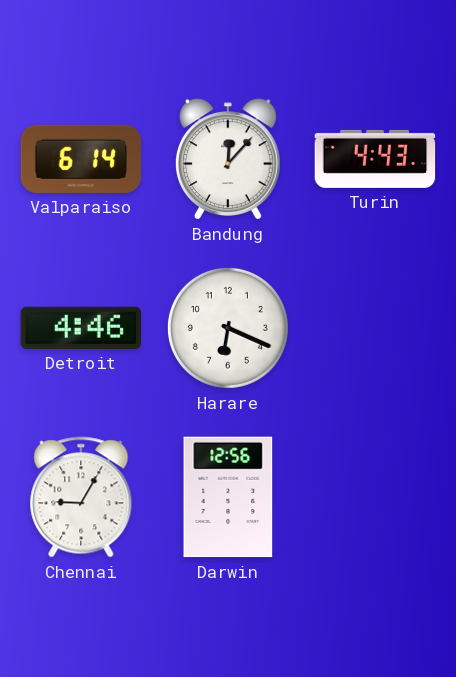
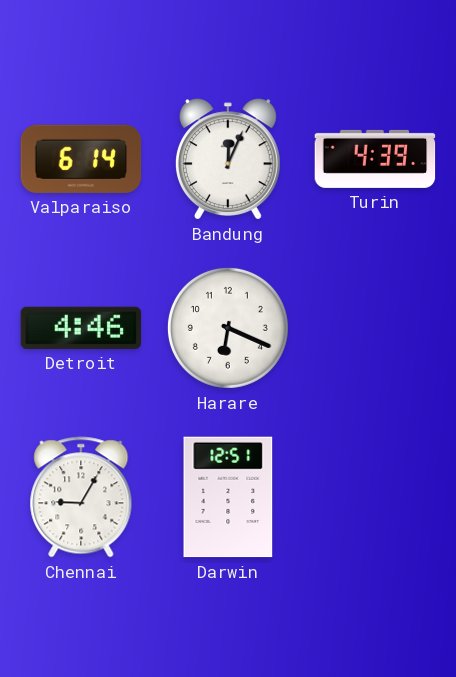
Bandung: 12:07 -> 12:04 (228, 159)
Turin: 4:43 -> 4:39 (375, 159)
Darwin: 12:56 -> 12:51 (228, 497)
